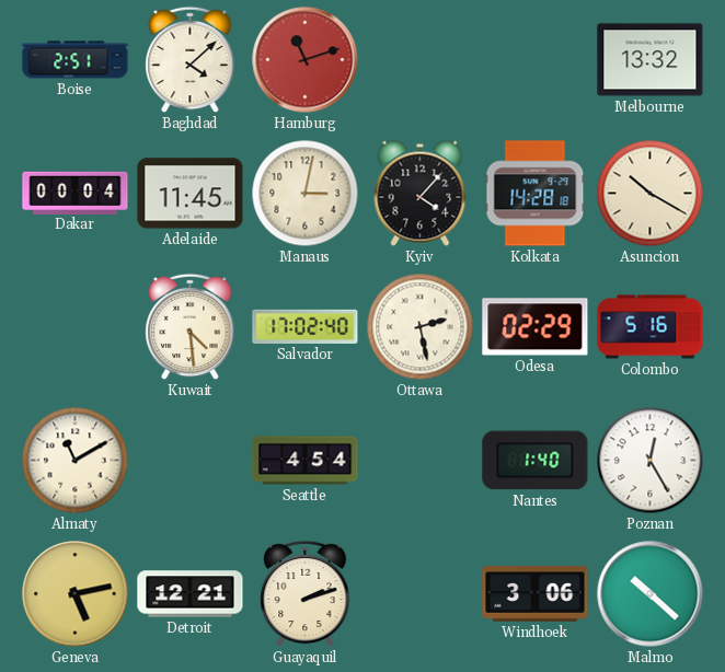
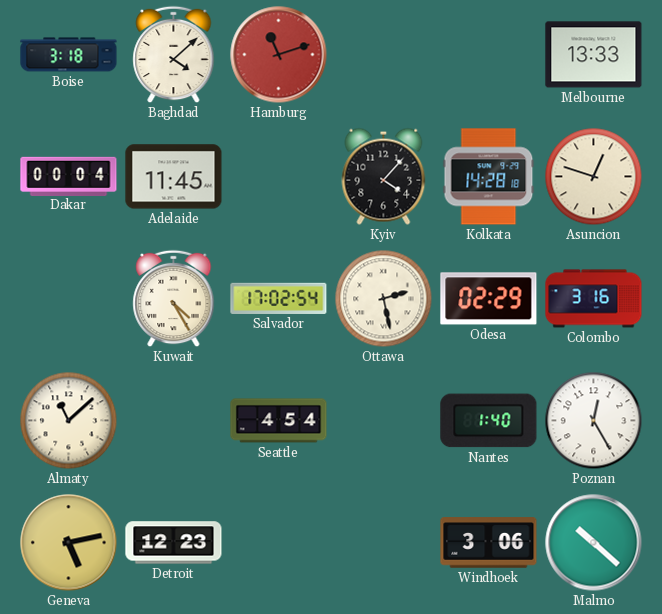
Boise: 2:51 -> 3:18 (69, 55)
Melbourne: 13:32 -> 13:33 (594, 55)
Manaus: 3:02 -> none (306, 194)
Asuncion: 10:20 -> 12:48 (594, 177)
Kuwait: 4:29 -> 4:25 (174, 299)
Salvador: 17:02:40 -> 17:02:54 (279, 298)
Colombo: 5:16 -> 3:16 (594, 299)
Almaty: 11:10 -> 11:08 (69, 421)
Detroit: 12:21 -> 12:23 (174, 543)
Guayaquil: 2:12 -> none (306, 594)
